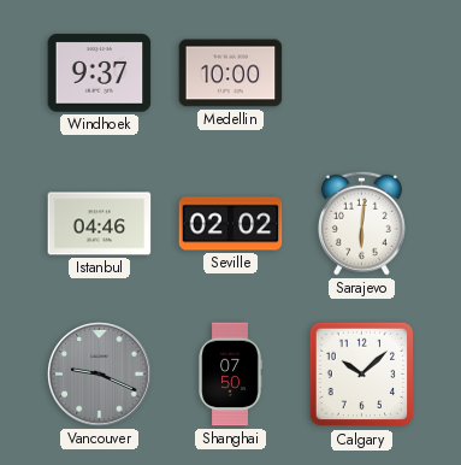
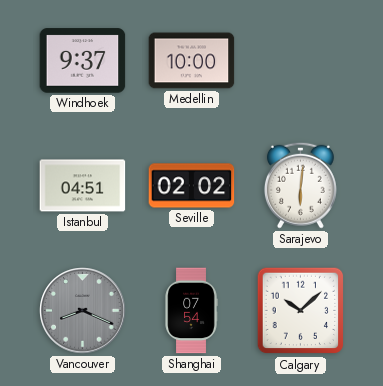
Istanbul: 04:46 -> 04:51 (83, 186)
Vancouver: 9:19 -> 8:19 (83, 311)
Shanghai: 07:50 -> 07:54 (191, 311)
